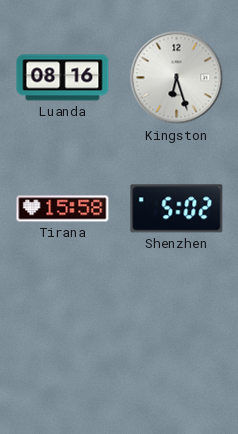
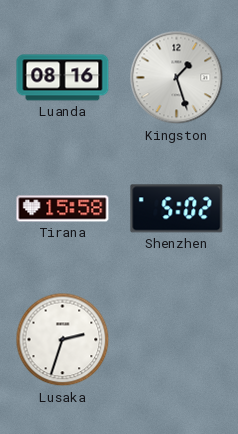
Kingston: 6:27 -> 1:27 (177, 78)
Lusaka: none -> 2:33 (63, 340)
